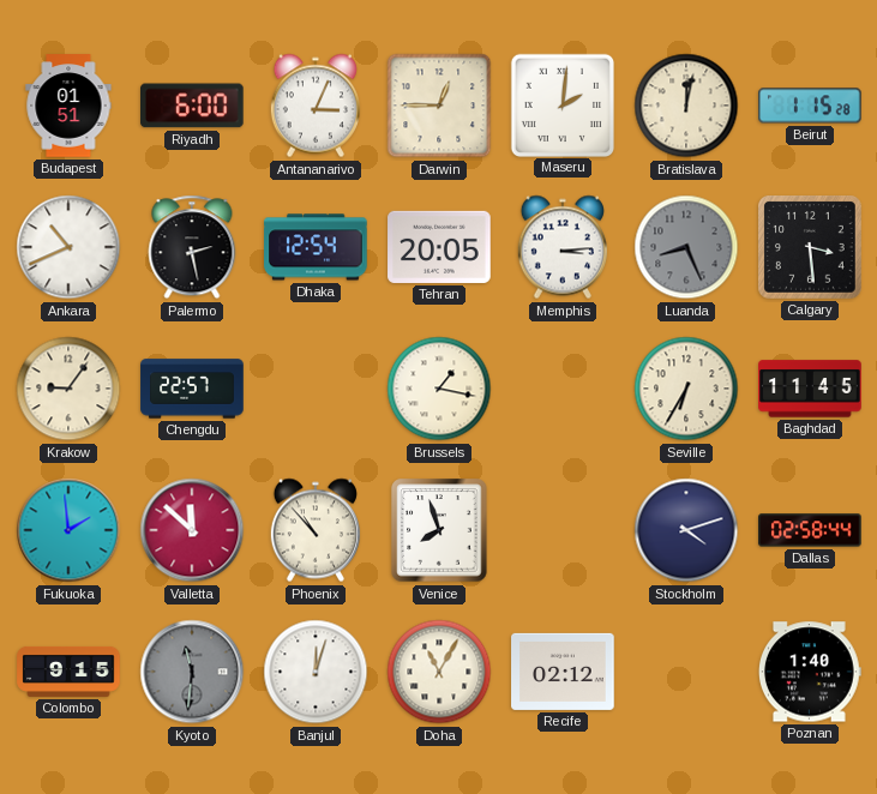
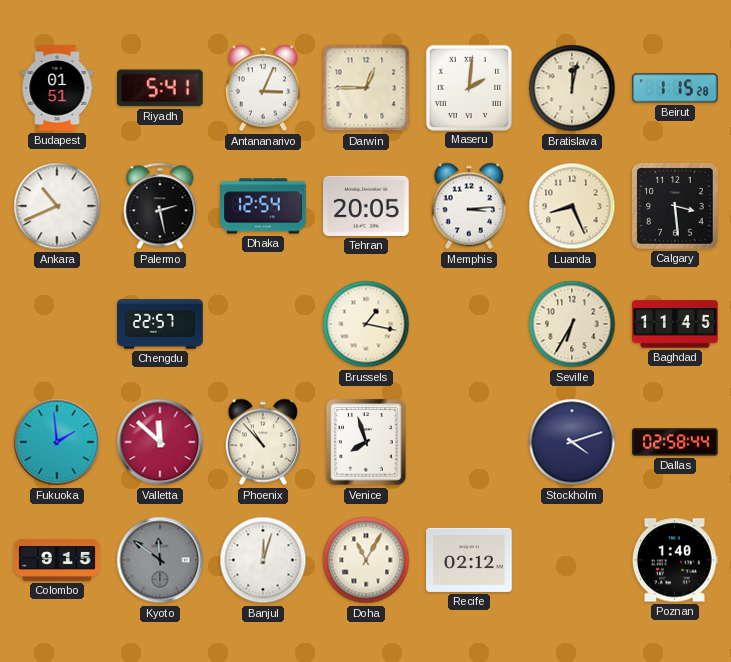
Riyadh: 6:00 -> 5:41 (161, 88)
Luanda dial: grey -> cream (572, 206)
Krakow: 9:06 -> none (68, 389)
Kyoto: 11:31 -> 11:51 (160, 560)
